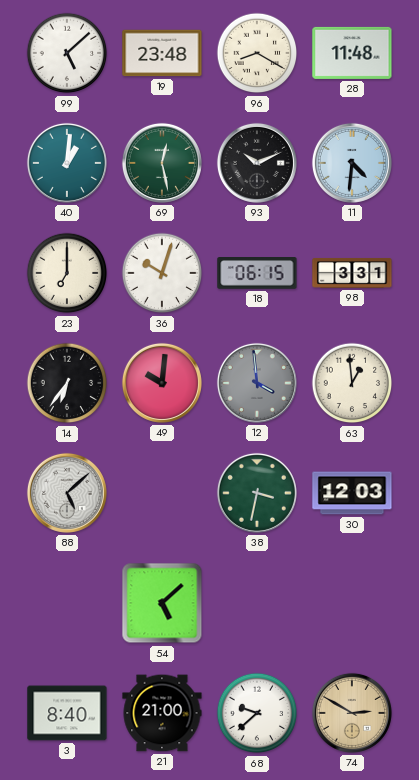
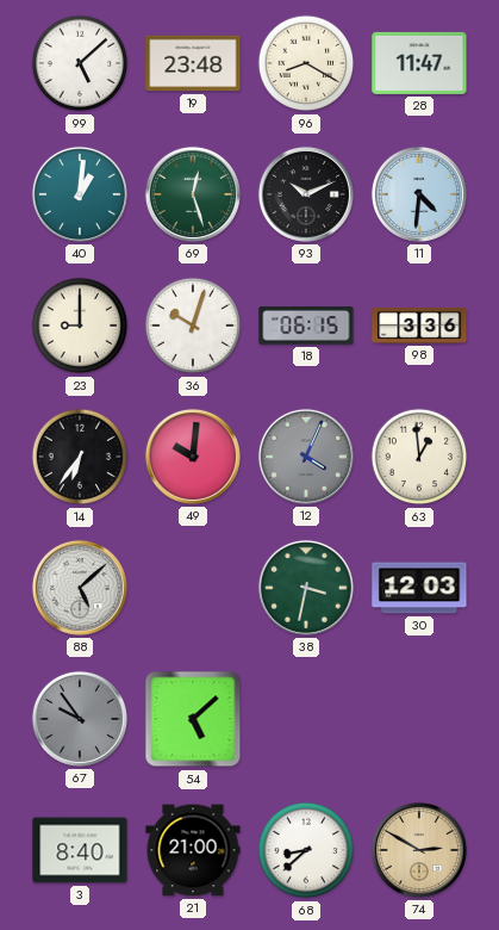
28: 11:48 -> 11:47 (419, 63)
69: 12:28 -> 12:27 (193, 194)
23: 7:00 -> 9:00 (80, 325)
98: 3:31 -> 3:36 (419, 325)
12: 3:59 -> 4:04 (306, 457)
67: none -> 9:54 (80, 719)
68: 9:38 -> 8:38 (306, 850)
